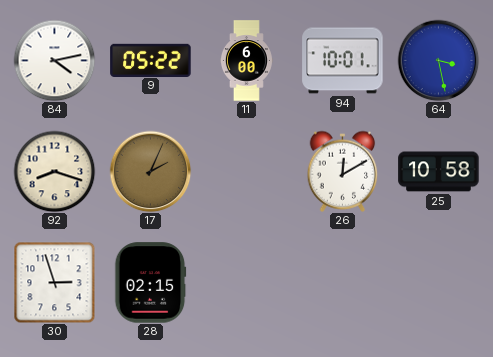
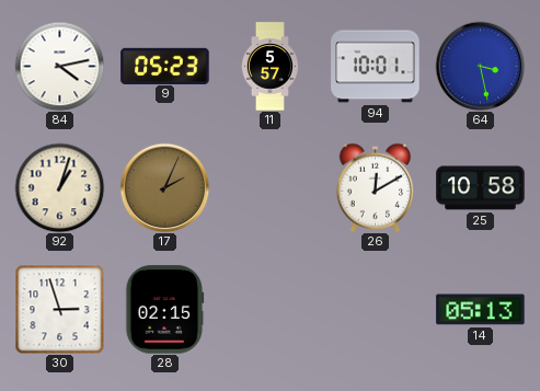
9: 05:22 -> 05:23 (165, 66)
11: 6:00 -> 5:57 (269, 67)
92: 8:18 -> 1:03 (59, 187)
14: none -> 05:13 (481, 310)
